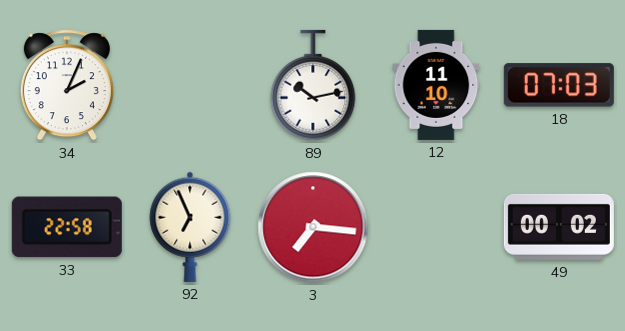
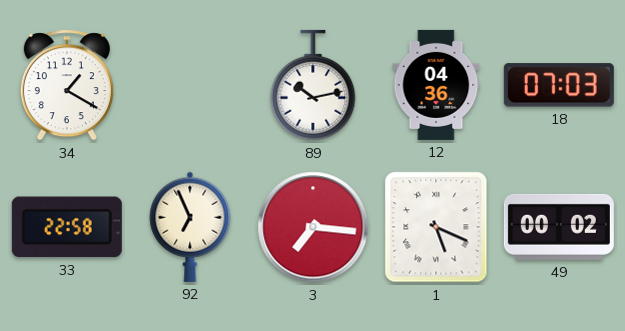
34: 2:04 -> 1:20 (67, 85)
12: 11:10 -> 04:36 (436, 85)
1: none -> 5:19 (436, 227)
